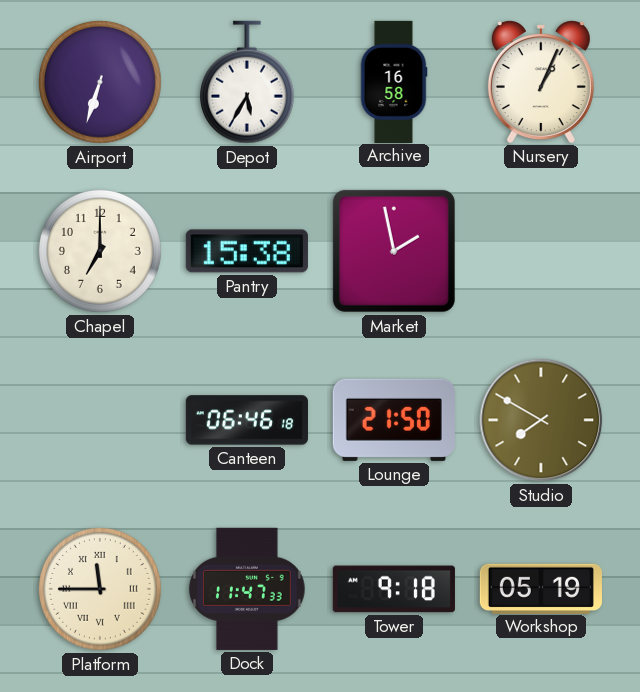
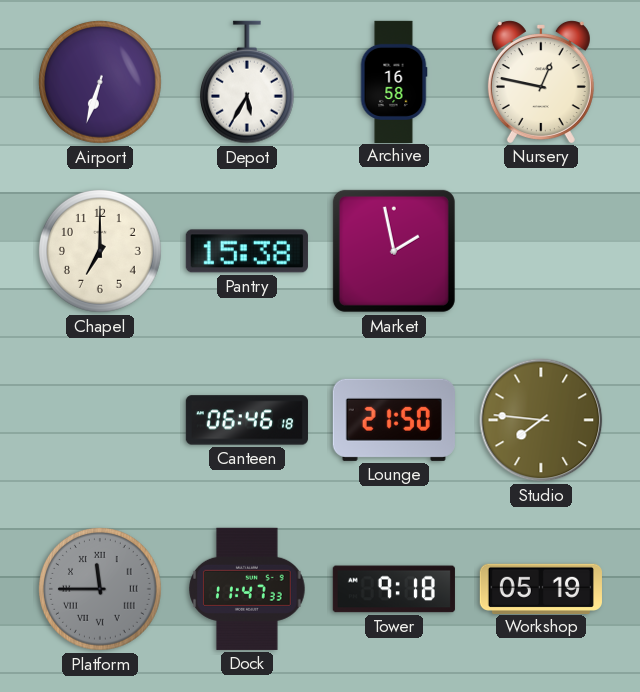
Nursery: 1:04 -> 12:47 (541, 82)
Studio: 7:50 -> 7:46 (541, 420)
Platform dial: cream -> grey (101, 590)
